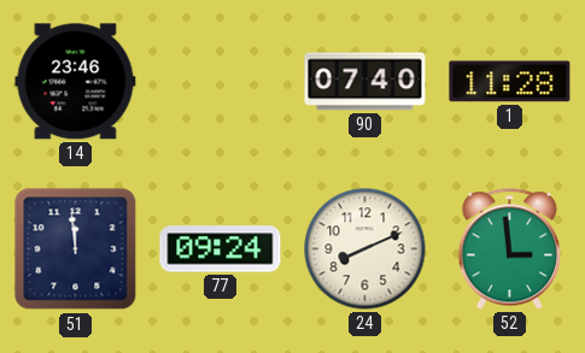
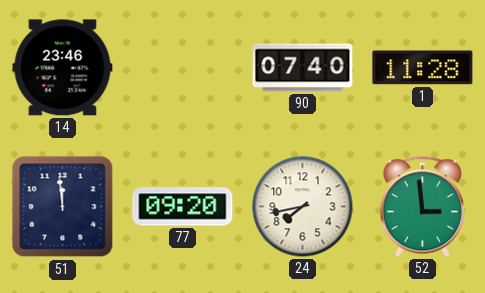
77: 09:24 -> 09:20 (183, 207)
24: 8:11 -> 7:43 (303, 207)
